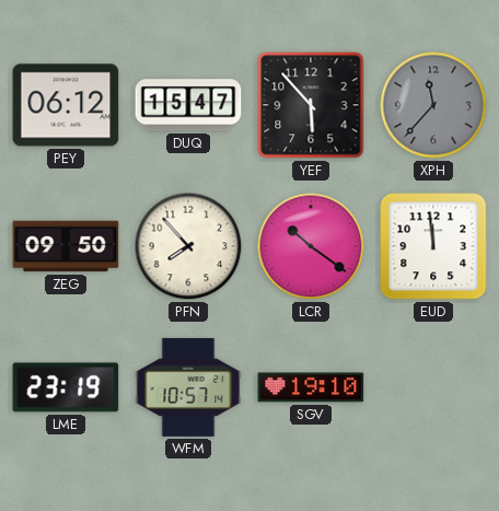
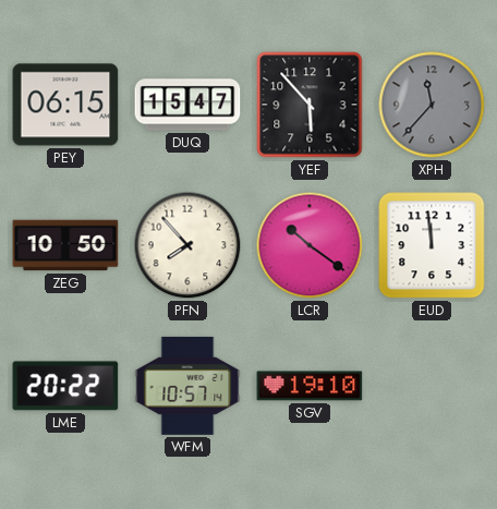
PEY: 06:12 -> 06:15 (65, 105)
ZEG: 09:50 -> 10:50 (65, 245)
LME: 23:19 -> 20:22 (65, 386)
